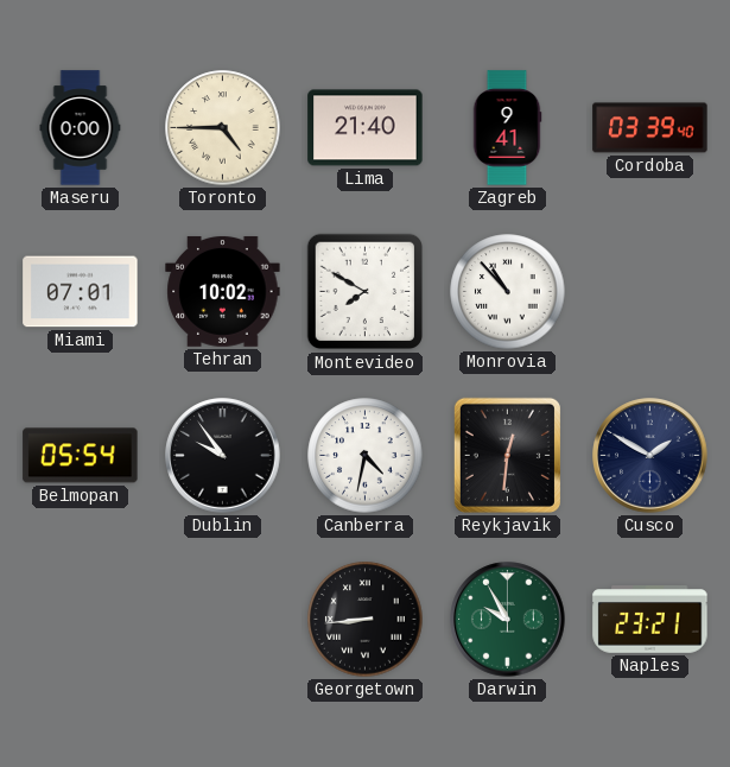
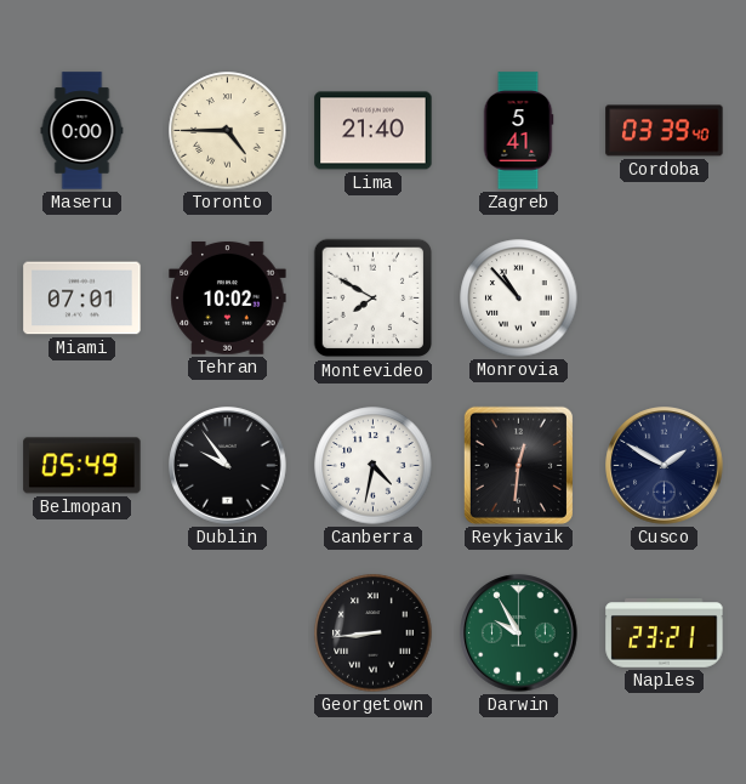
Zagreb: 9:41 -> 5:41 (518, 131)
Belmopan: 05:54 -> 05:49 (82, 466)
